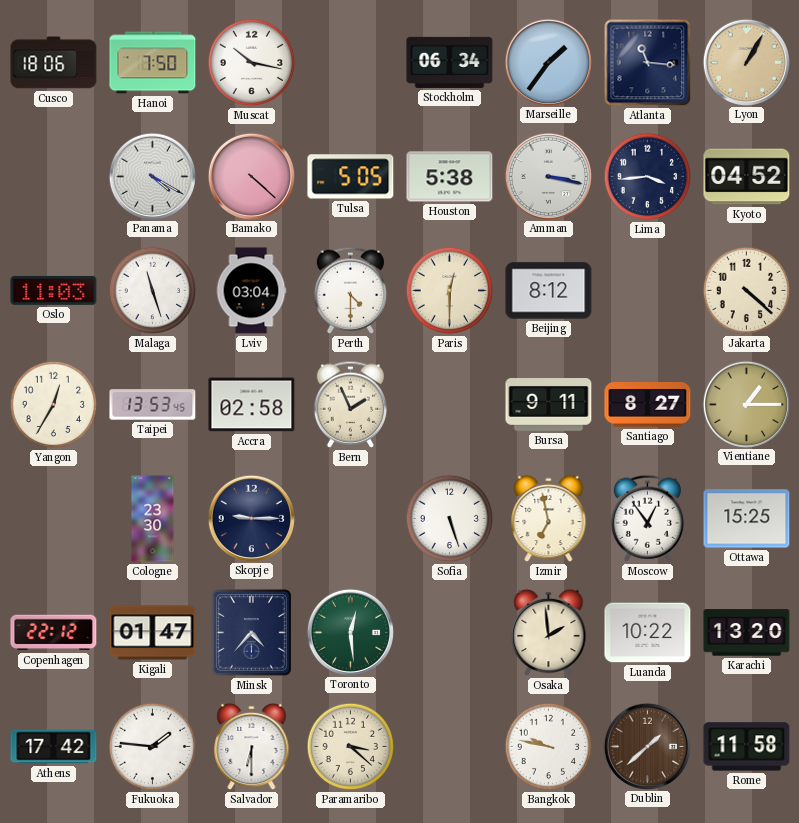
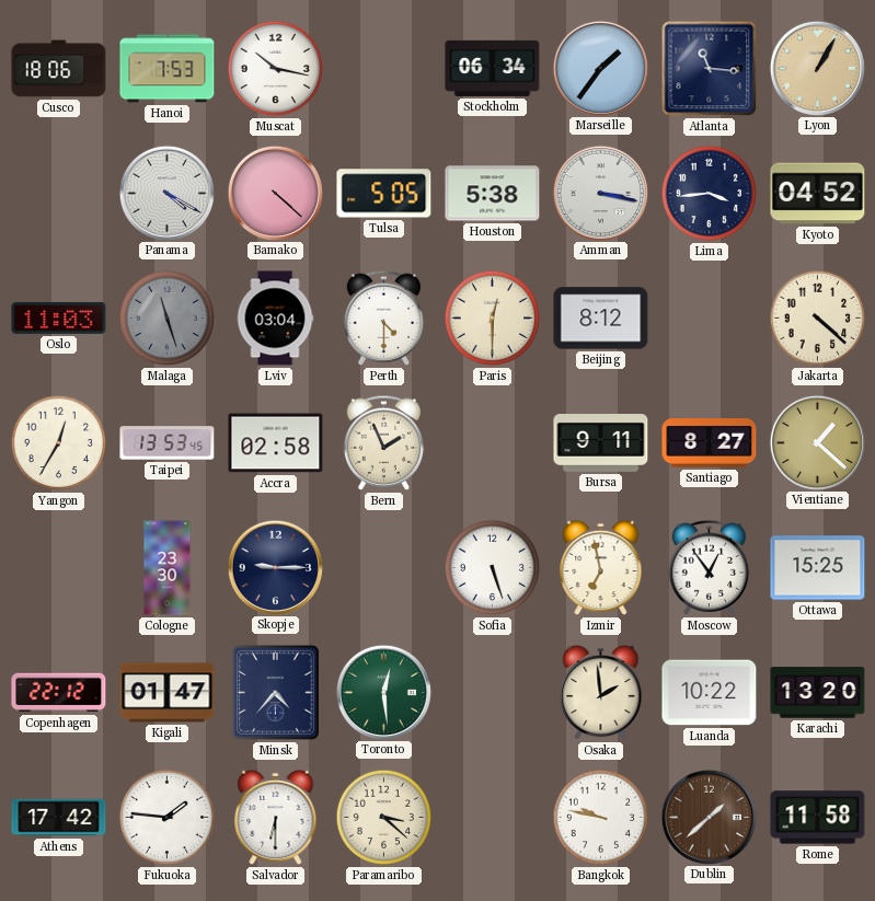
Hanoi: 7:50 -> 7:53 (168, 69)
Malaga dial: white -> grey (168, 319)
Vientiane: 1:15 -> 1:22 (817, 442)
